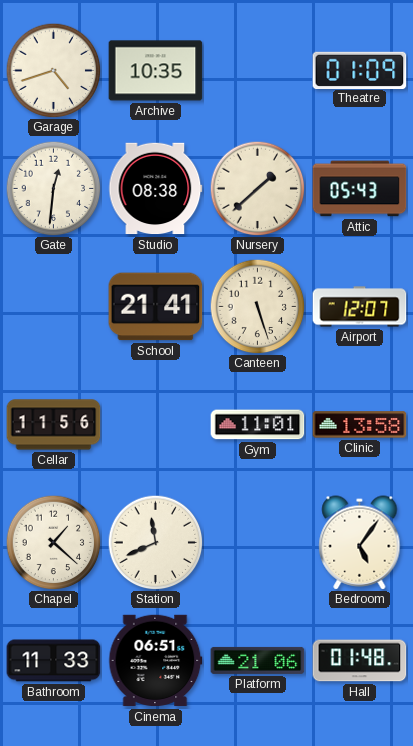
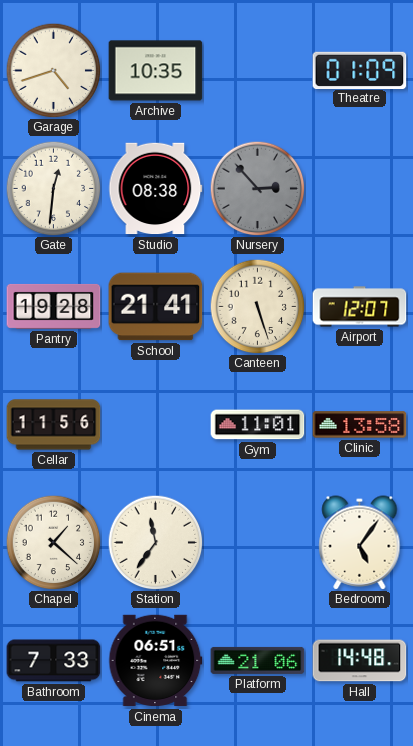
Nursery: 1:38 -> 2:53 (257, 188)
Nursery dial: cream -> grey (257, 188)
Attic: 05:43 -> none (360, 189)
Pantry: none -> 19:28 (54, 306)
Station: 11:41 -> 11:36 (155, 542)
Bathroom: 11:33 -> 7:33 (54, 661)
Hall: 01:48 -> 14:48 (360, 661)
